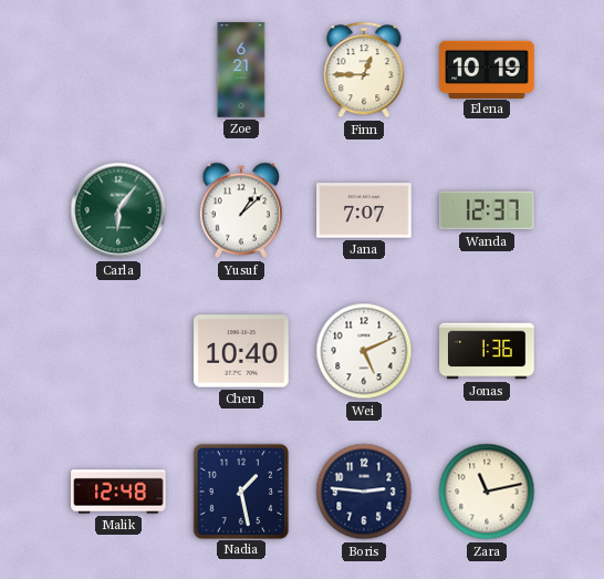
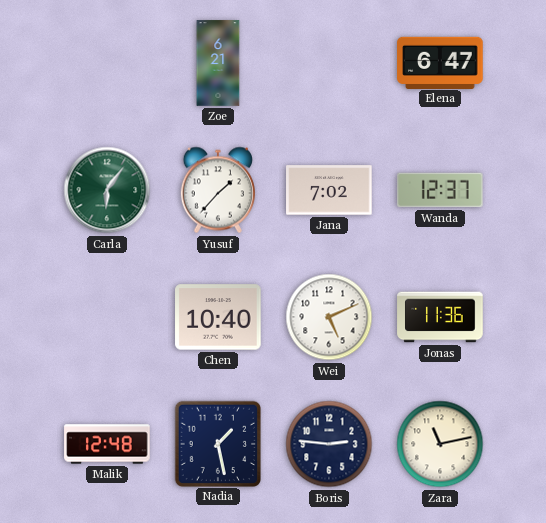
Finn: 12:45 -> none (364, 70)
Elena: 10:19 -> 6:47 (440, 62)
Yusuf: 1:08 -> 1:37 (218, 190)
Jana: 7:07 -> 7:02 (329, 190)
Jonas: 1:36 -> 11:36 (440, 317)
